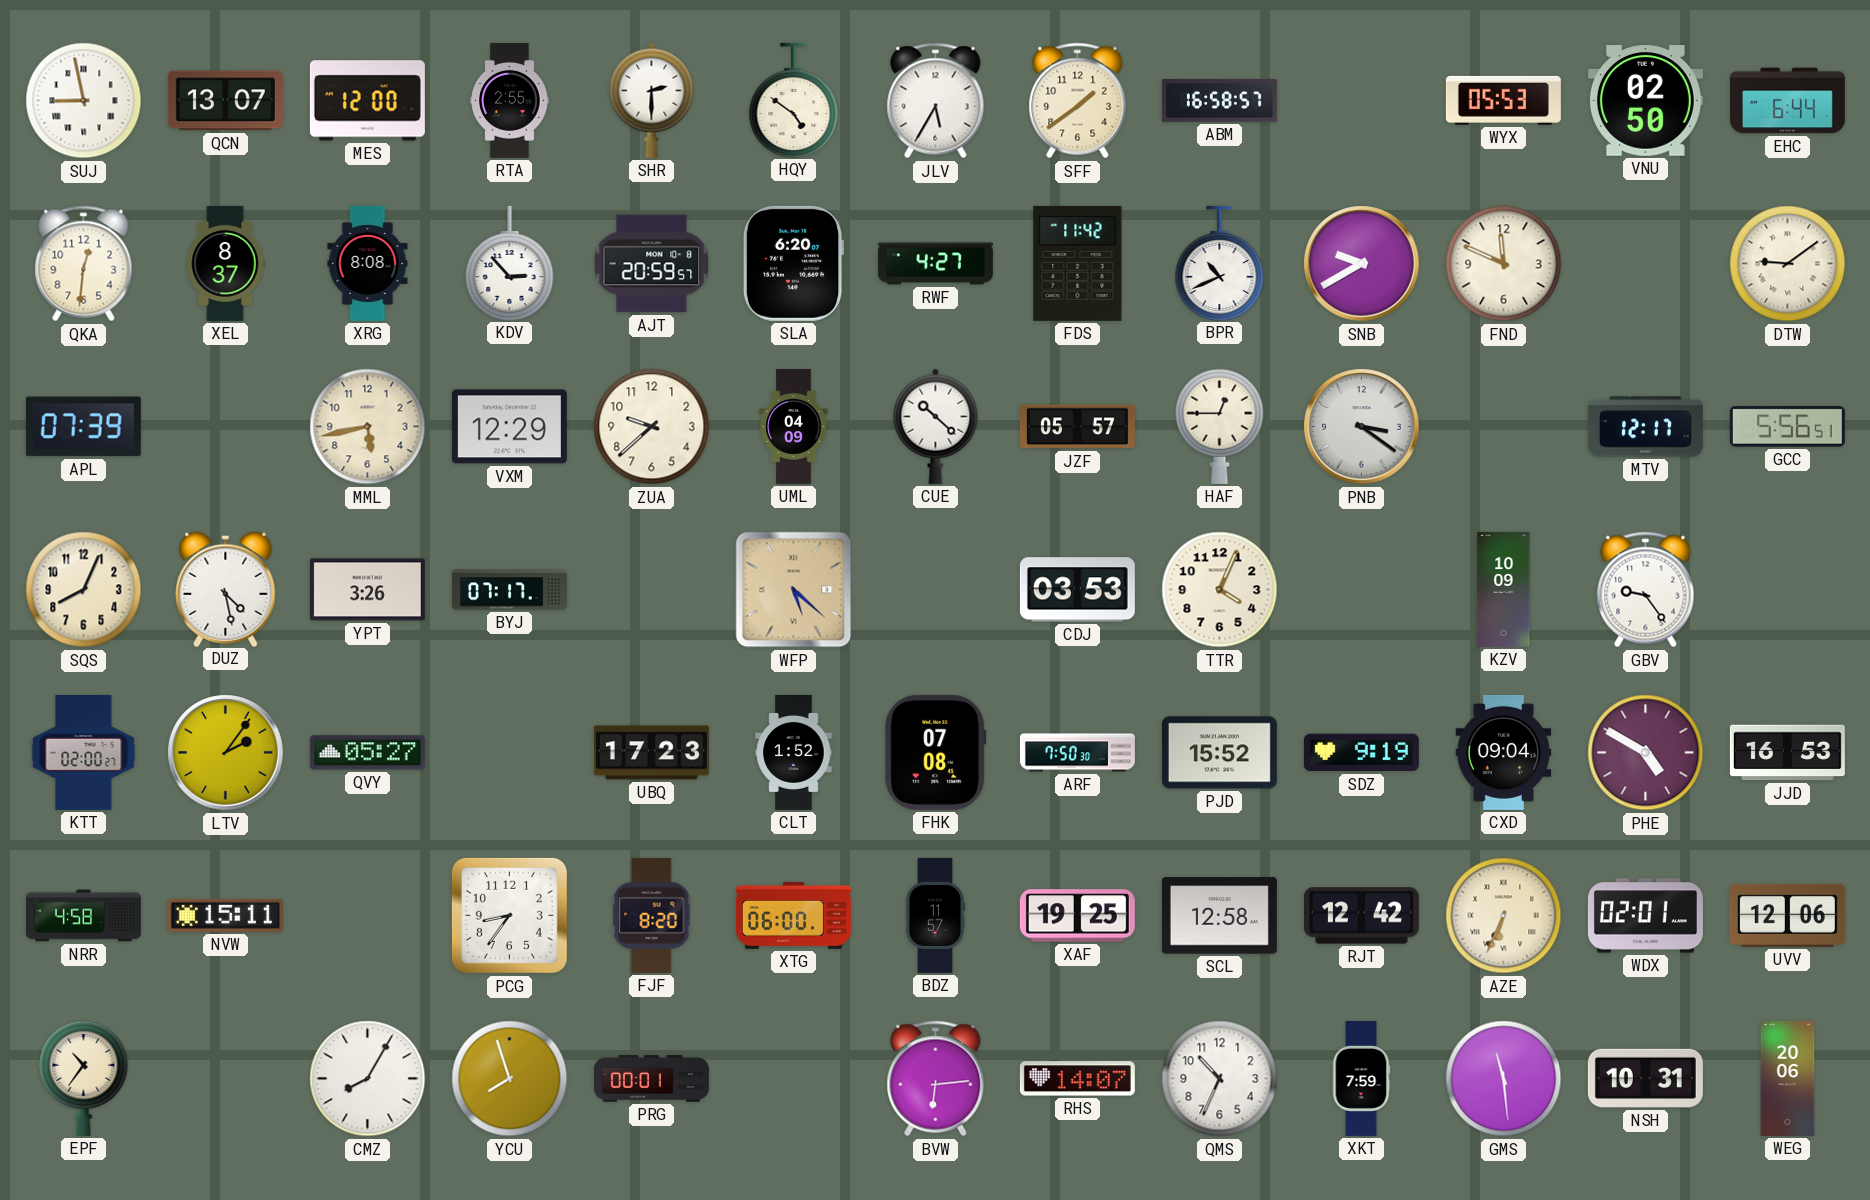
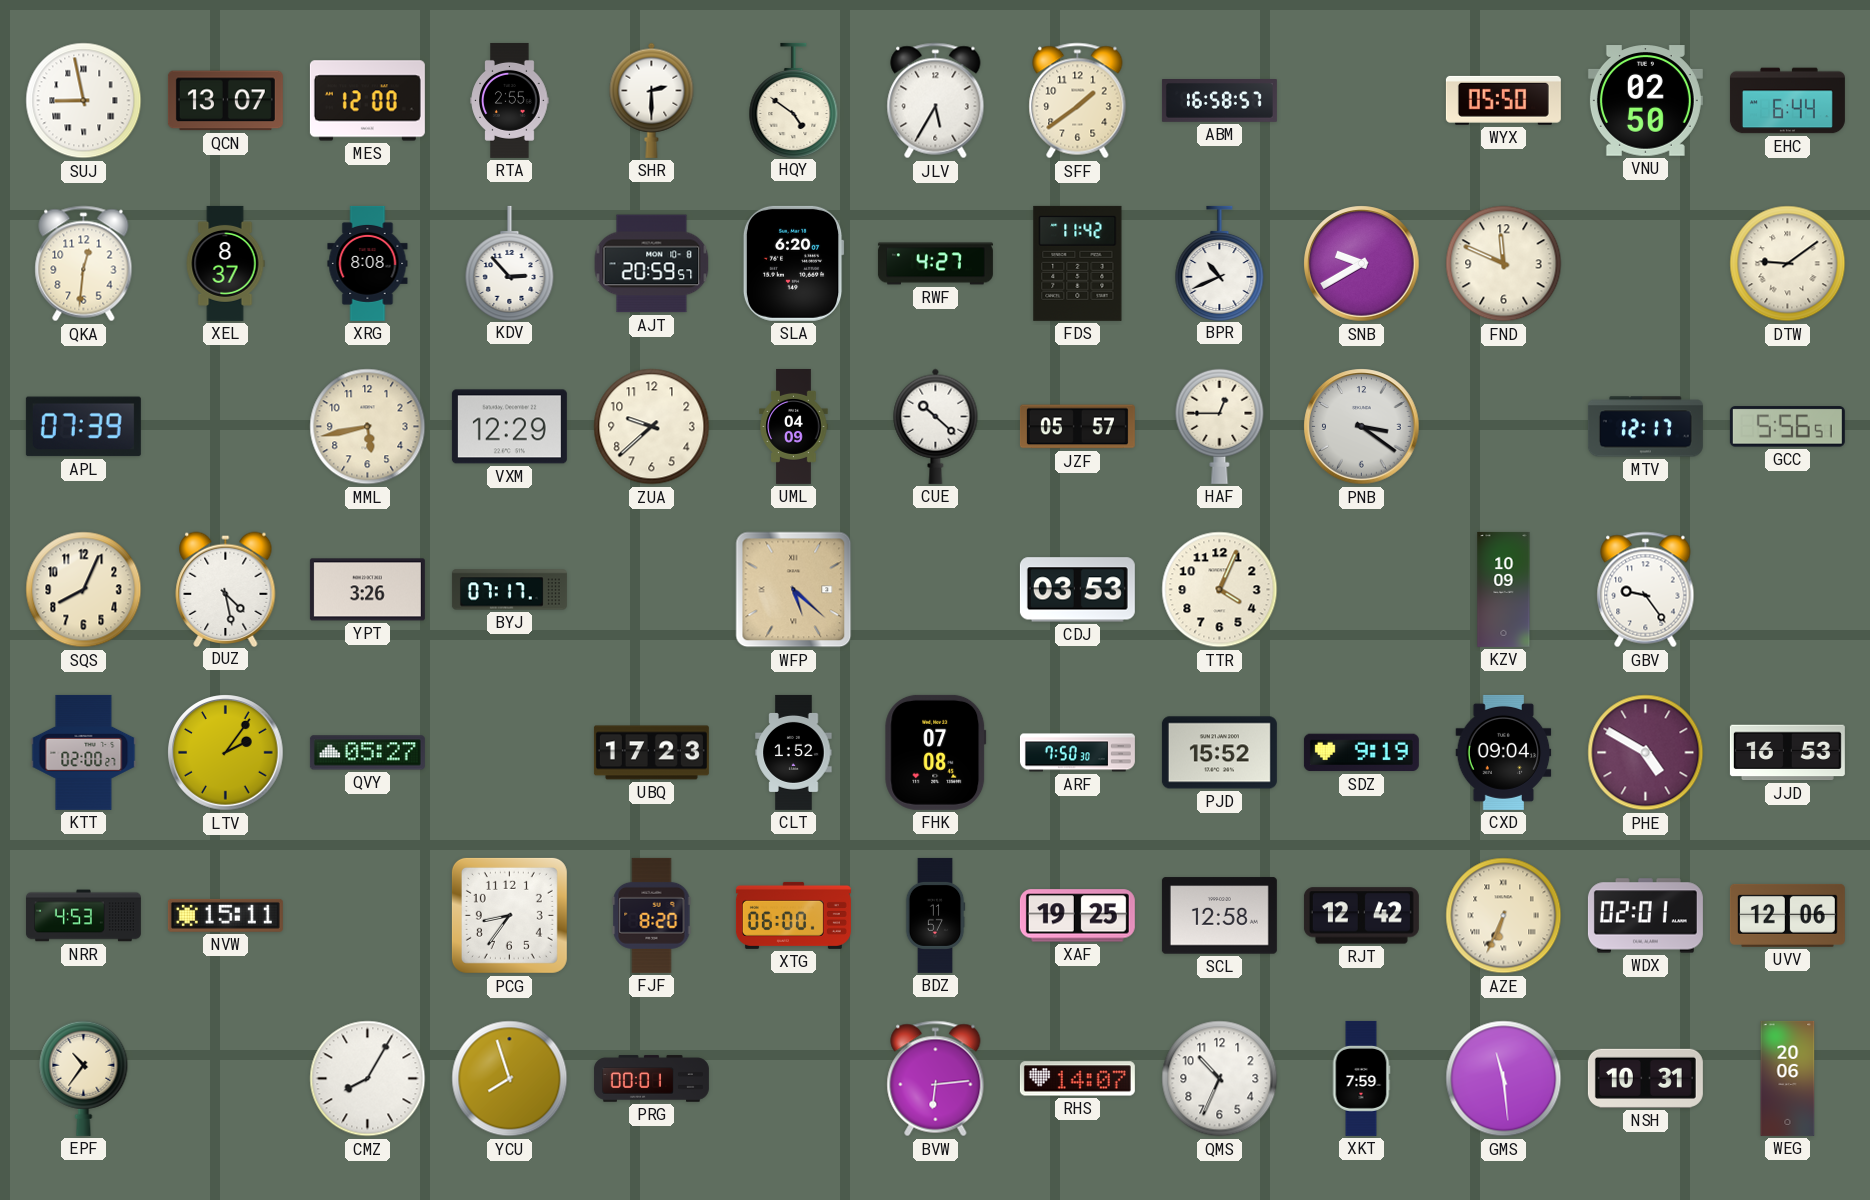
WYX: 05:53 -> 05:50 (1503, 100)
NRR: 4:58 -> 4:53 (83, 916)
